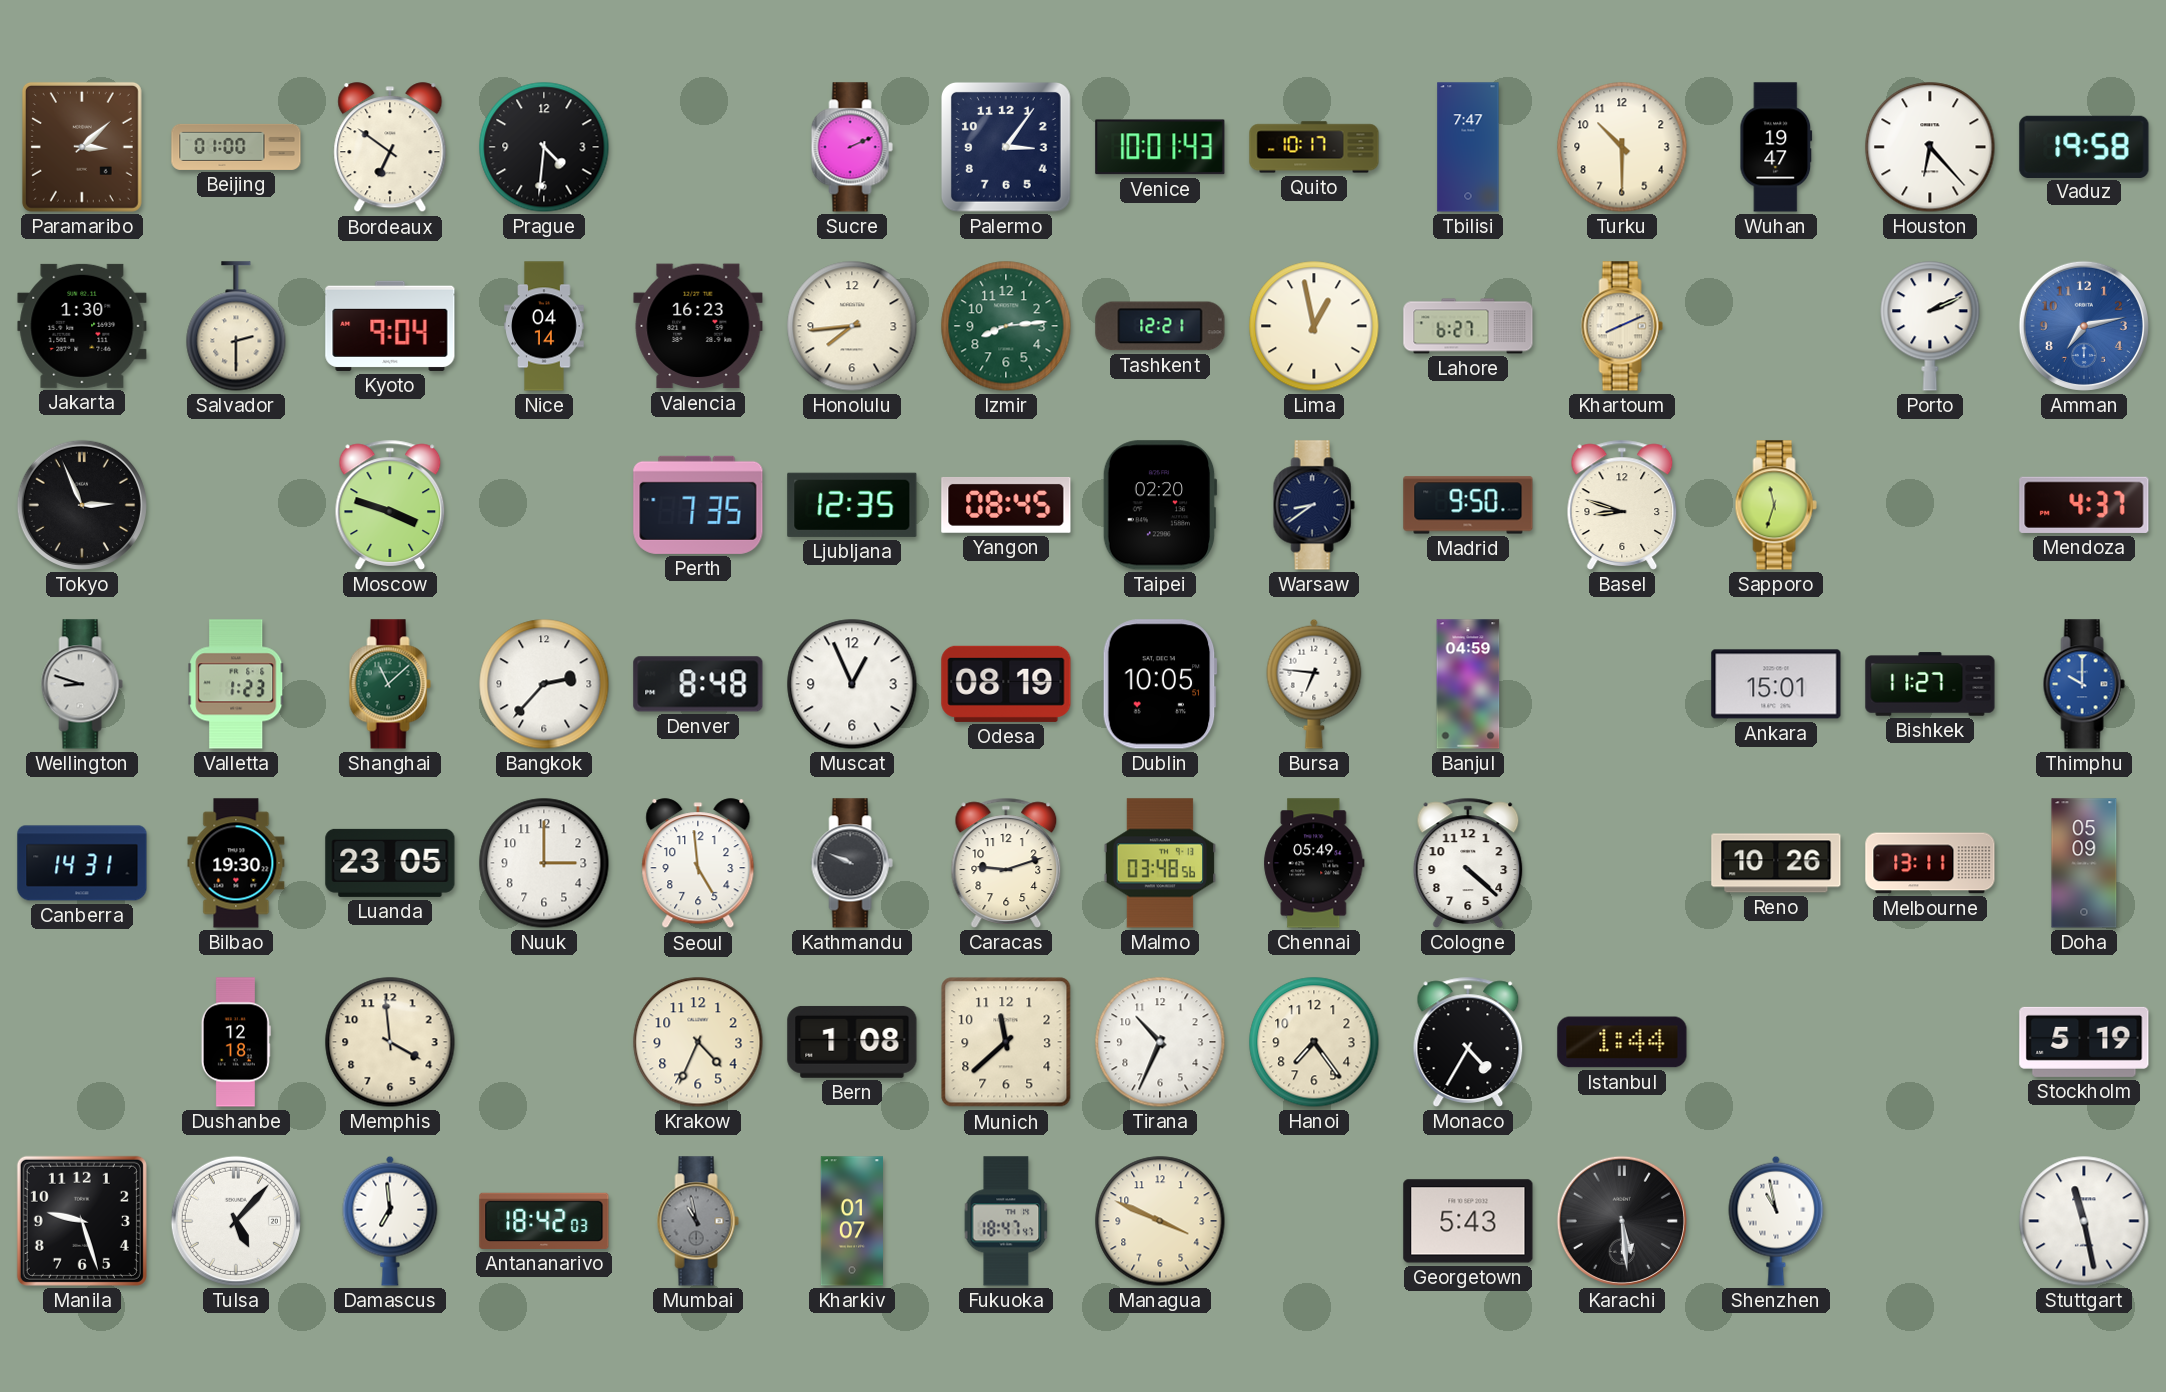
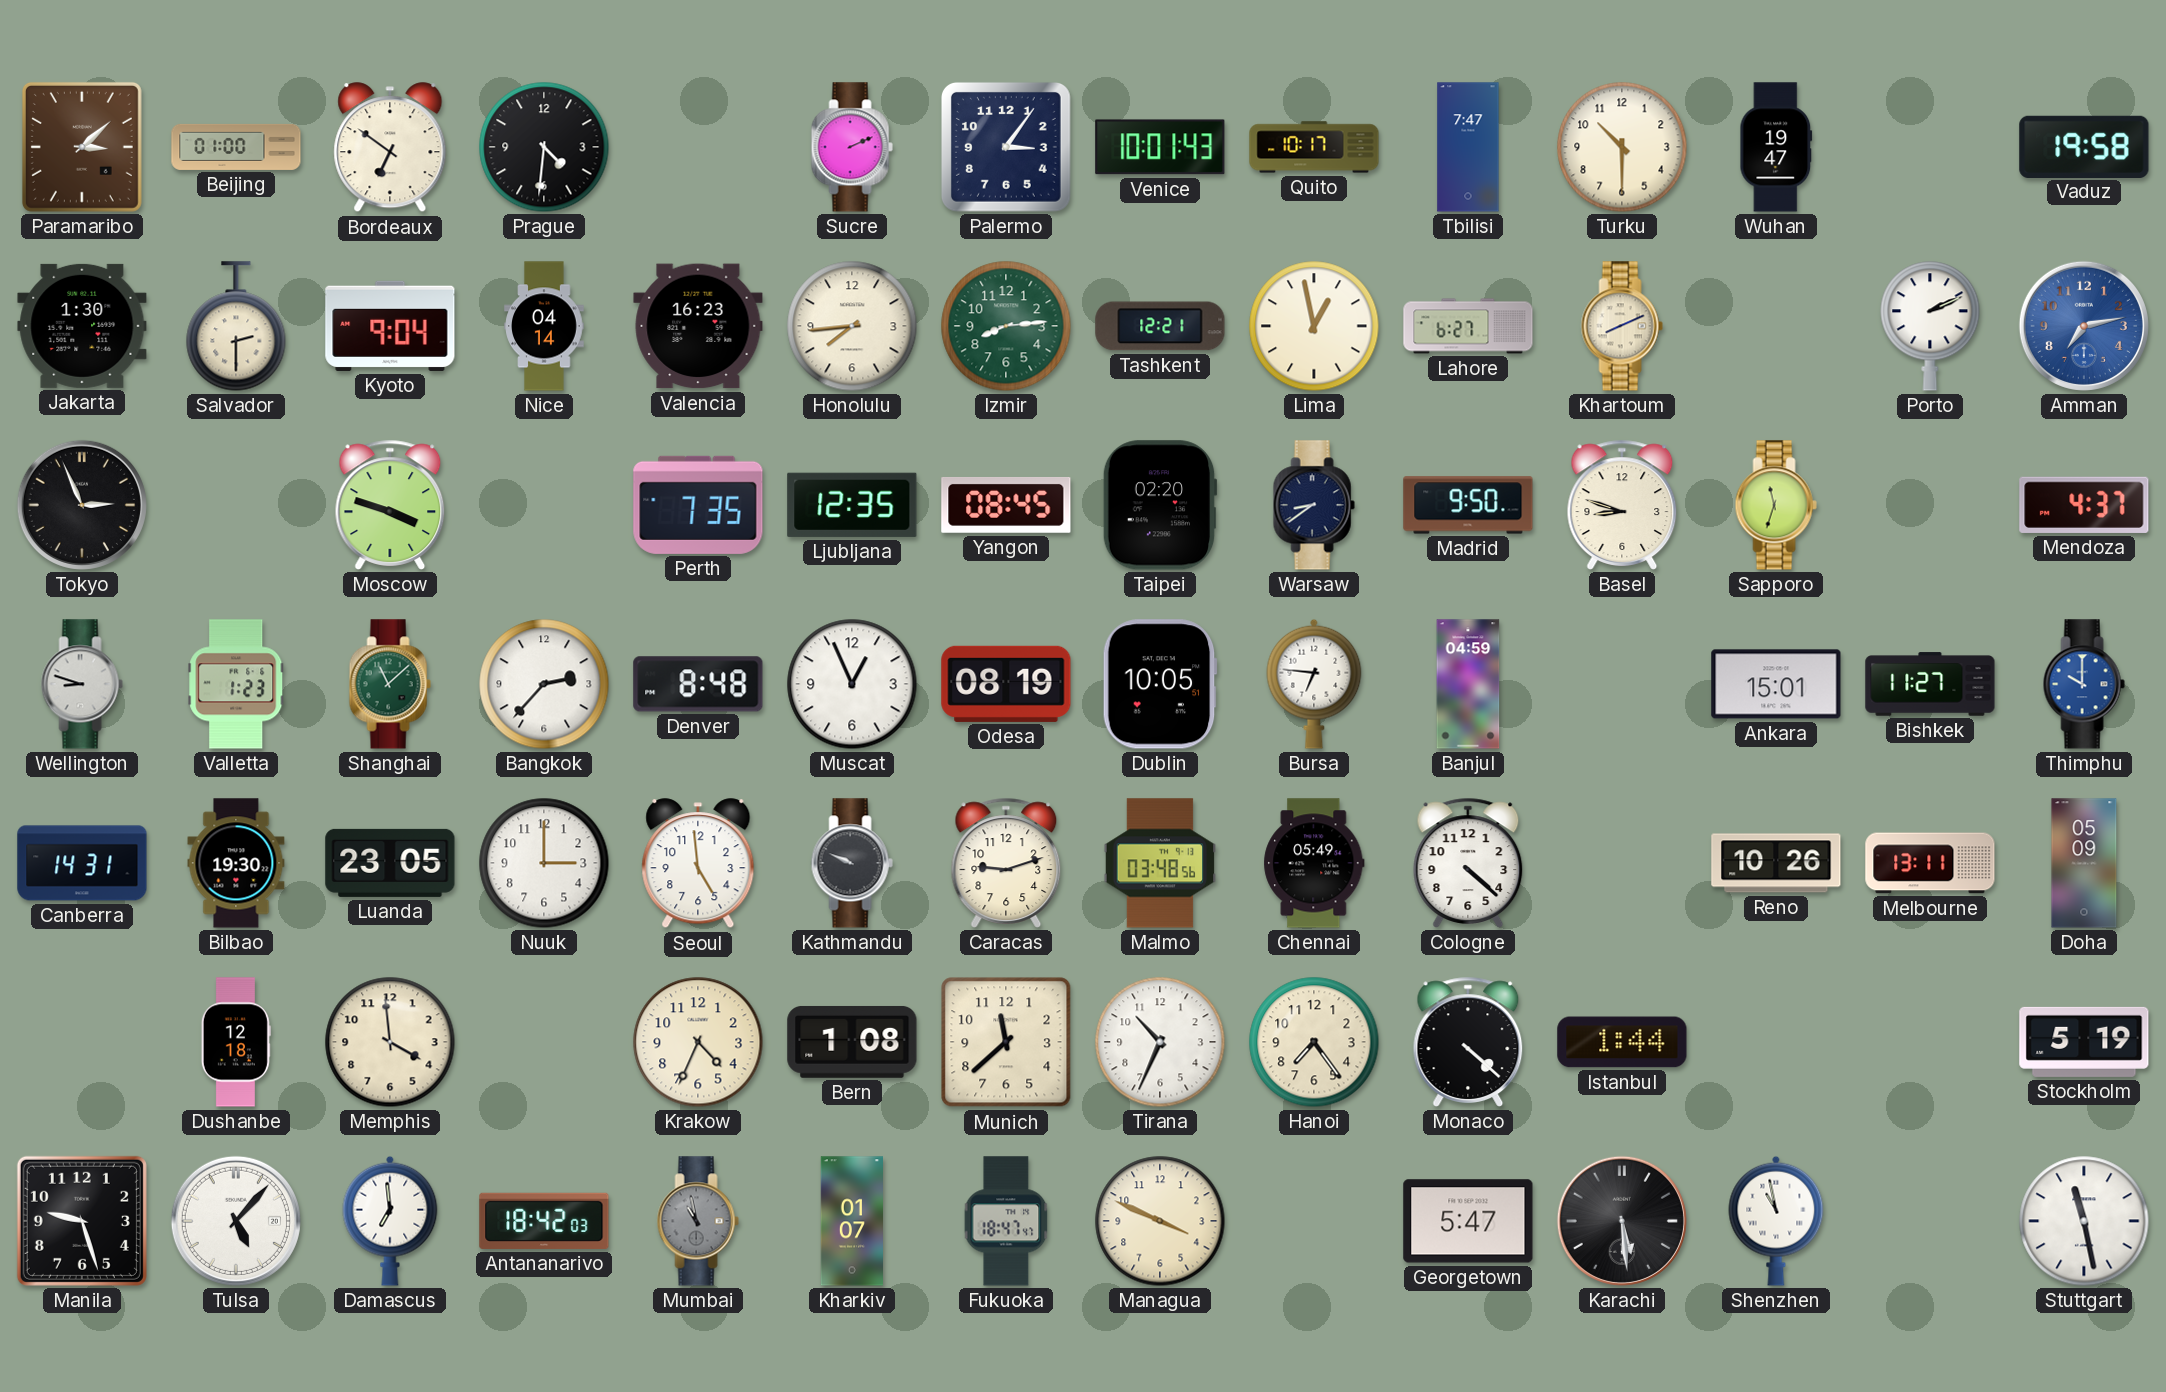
Houston: 6:23 -> none (1930, 147)
Monaco: 4:35 -> 4:22 (1468, 1042)
Georgetown: 5:43 -> 5:47 (1468, 1221)
